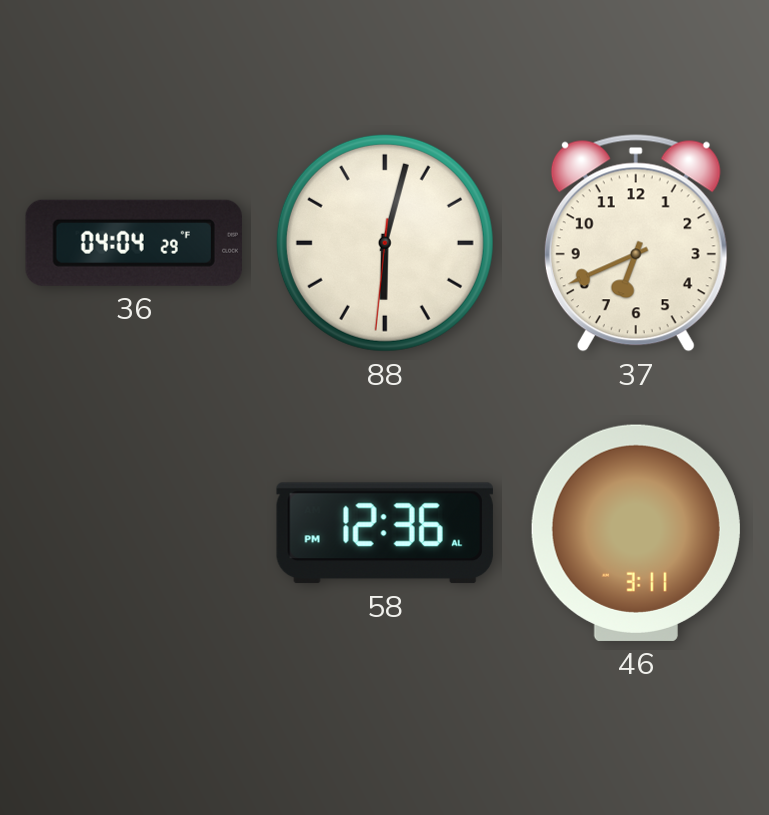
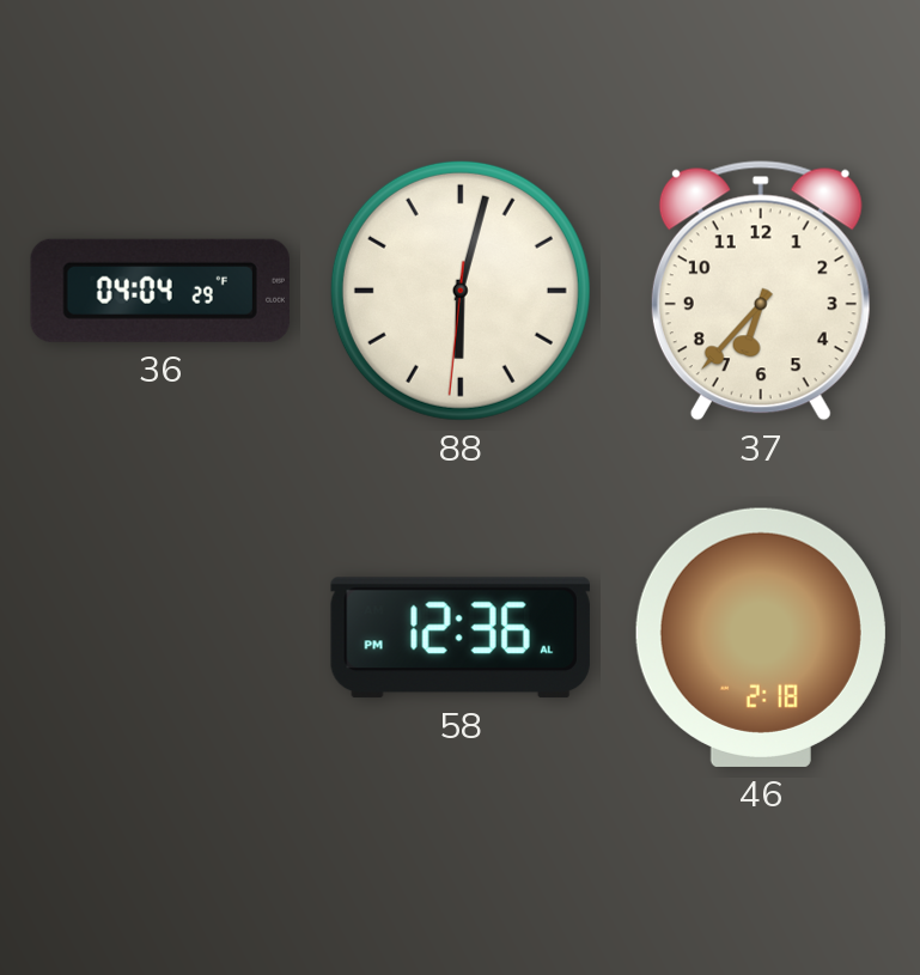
37: 6:41 -> 6:37 (761, 291)
46: 3:11 -> 2:18 (761, 638)
